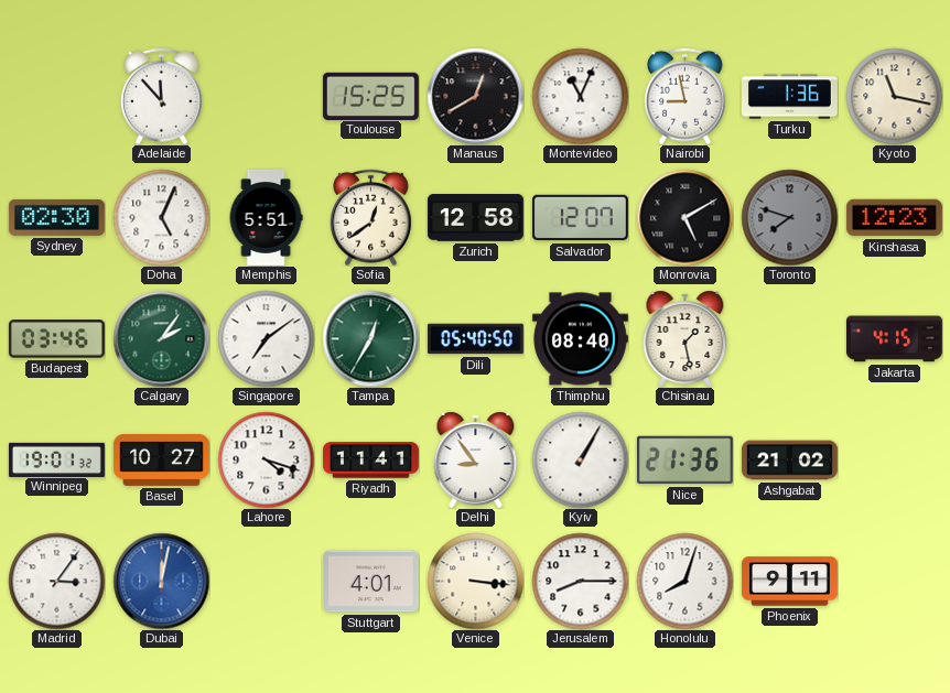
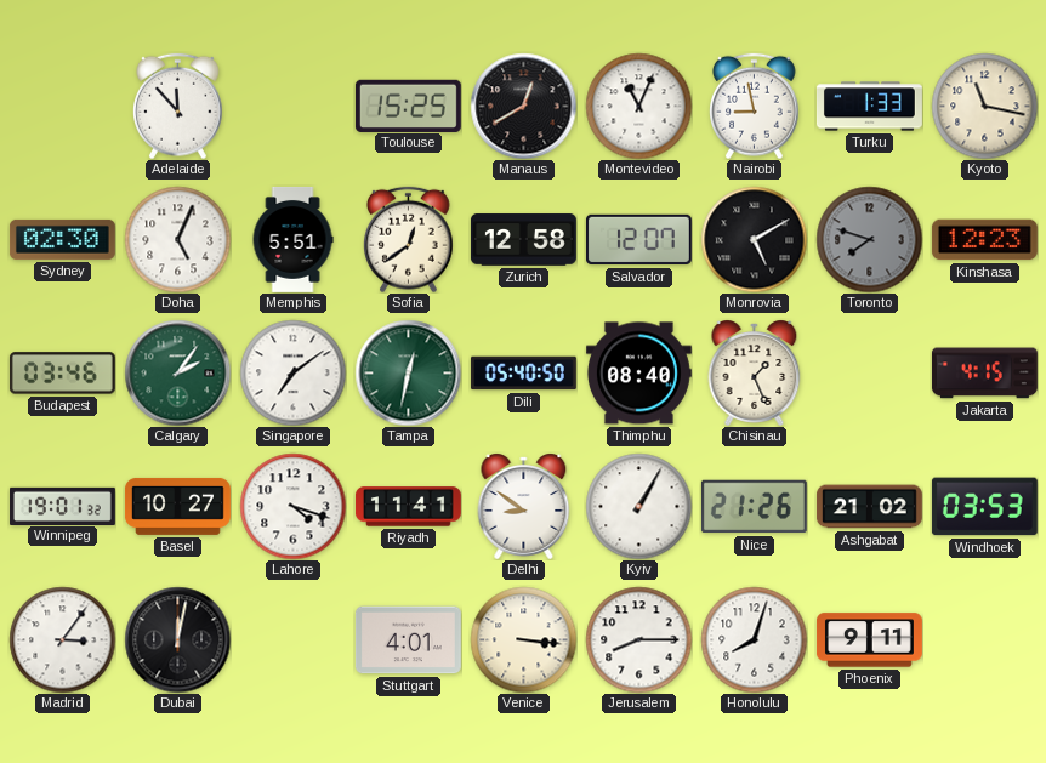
Turku: 1:36 -> 1:33 (869, 107)
Tampa: 12:35 -> 12:32 (408, 372)
Chisinau: 1:28 -> 1:26 (755, 372)
Delhi: 8:54 -> 8:51 (524, 506)
Nice: 21:36 -> 21:26 (754, 507)
Windhoek: none -> 03:53 (984, 507)
Dubai dial: blue -> black (177, 639)
